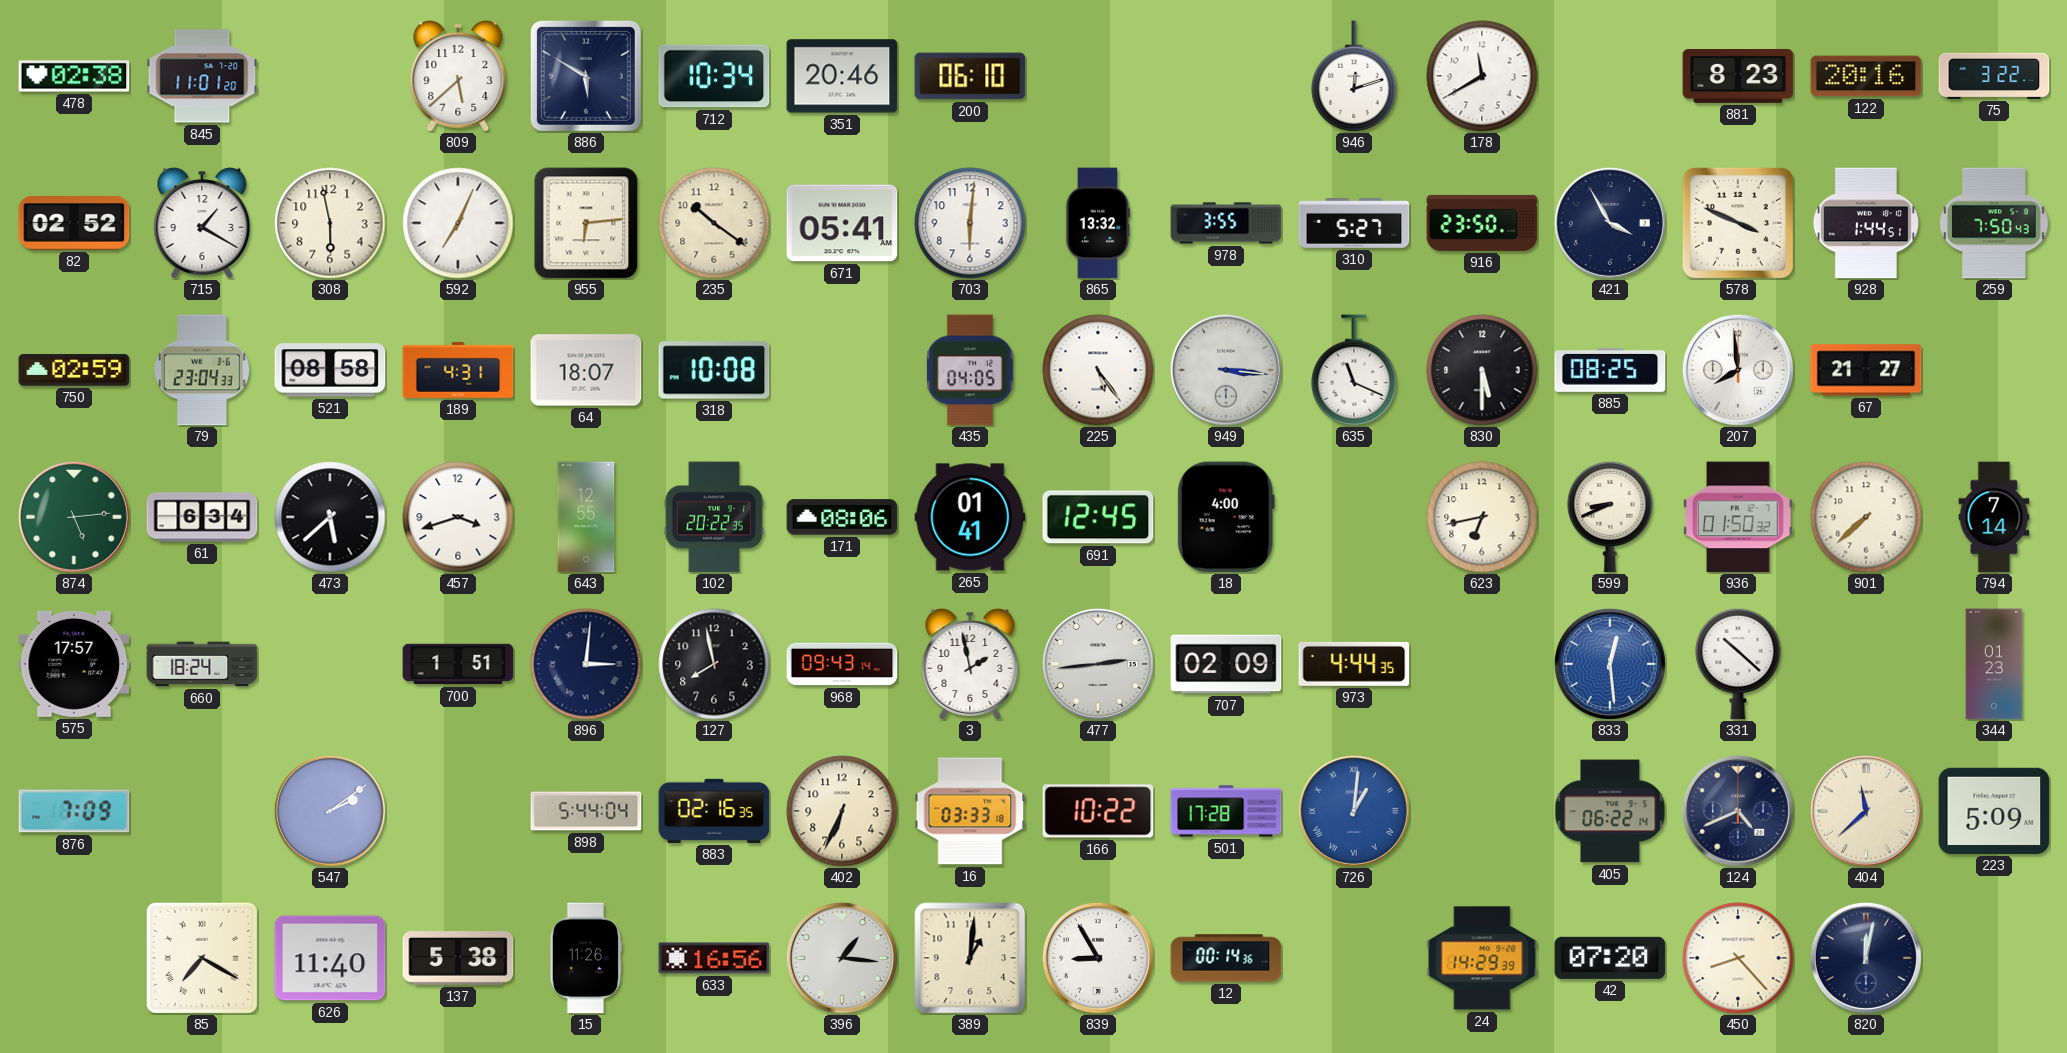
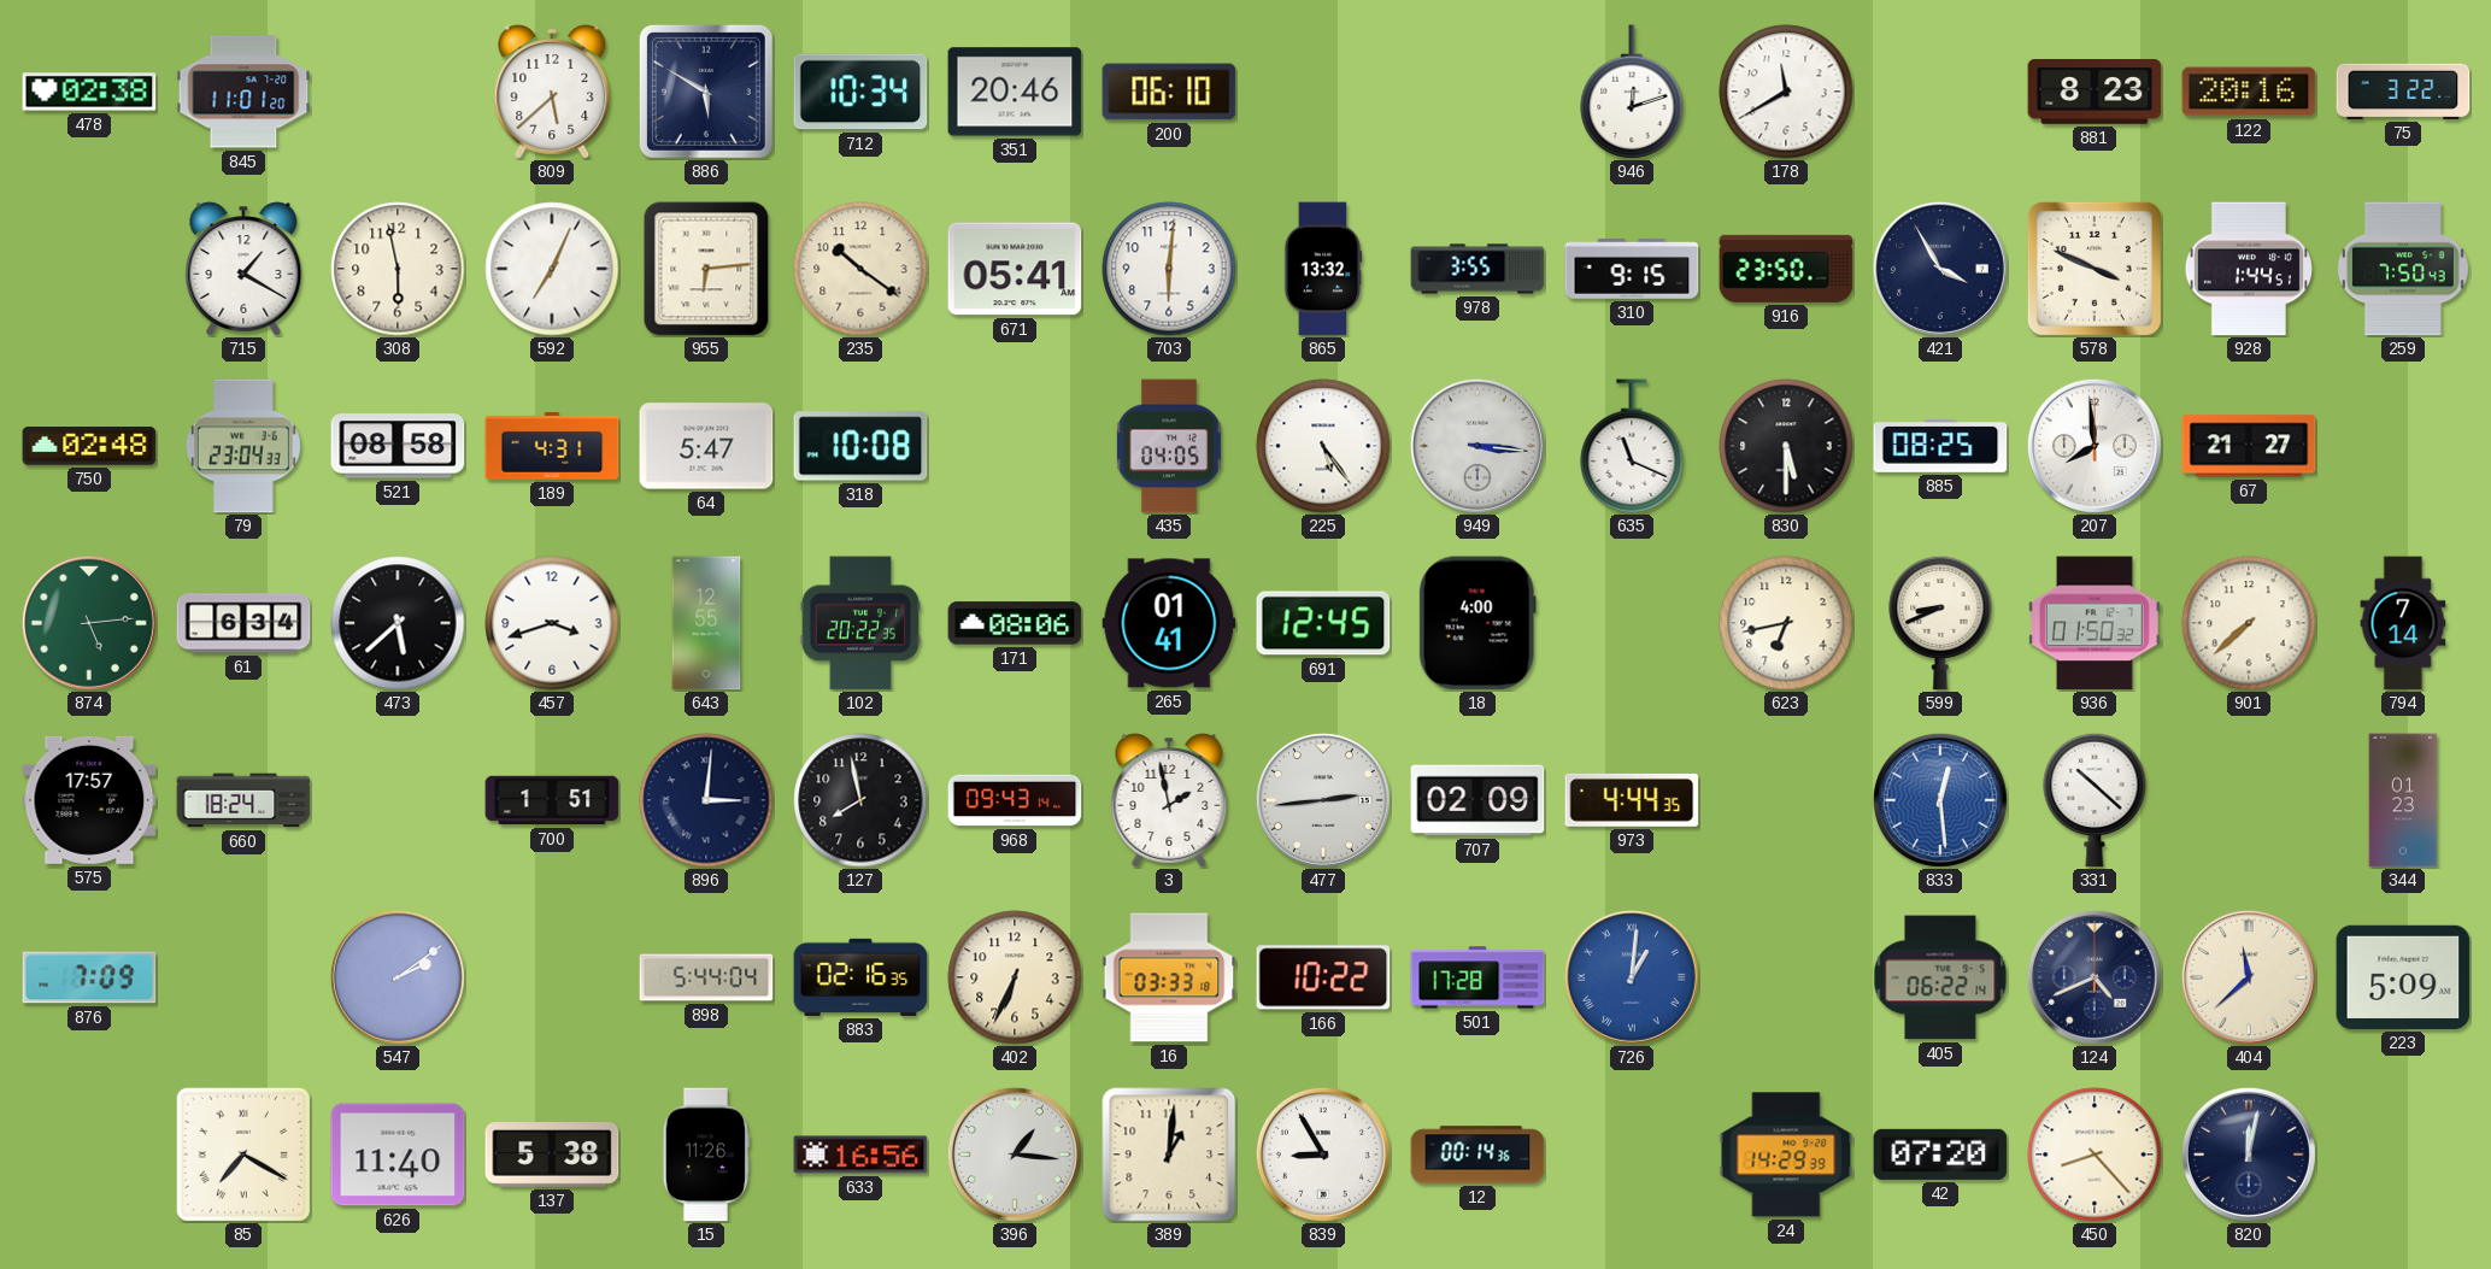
82: 02:52 -> none (74, 224)
310: 5:27 -> 9:15 (1632, 269)
750: 02:59 -> 02:48 (89, 446)
64: 18:07 -> 5:47 (706, 446)
